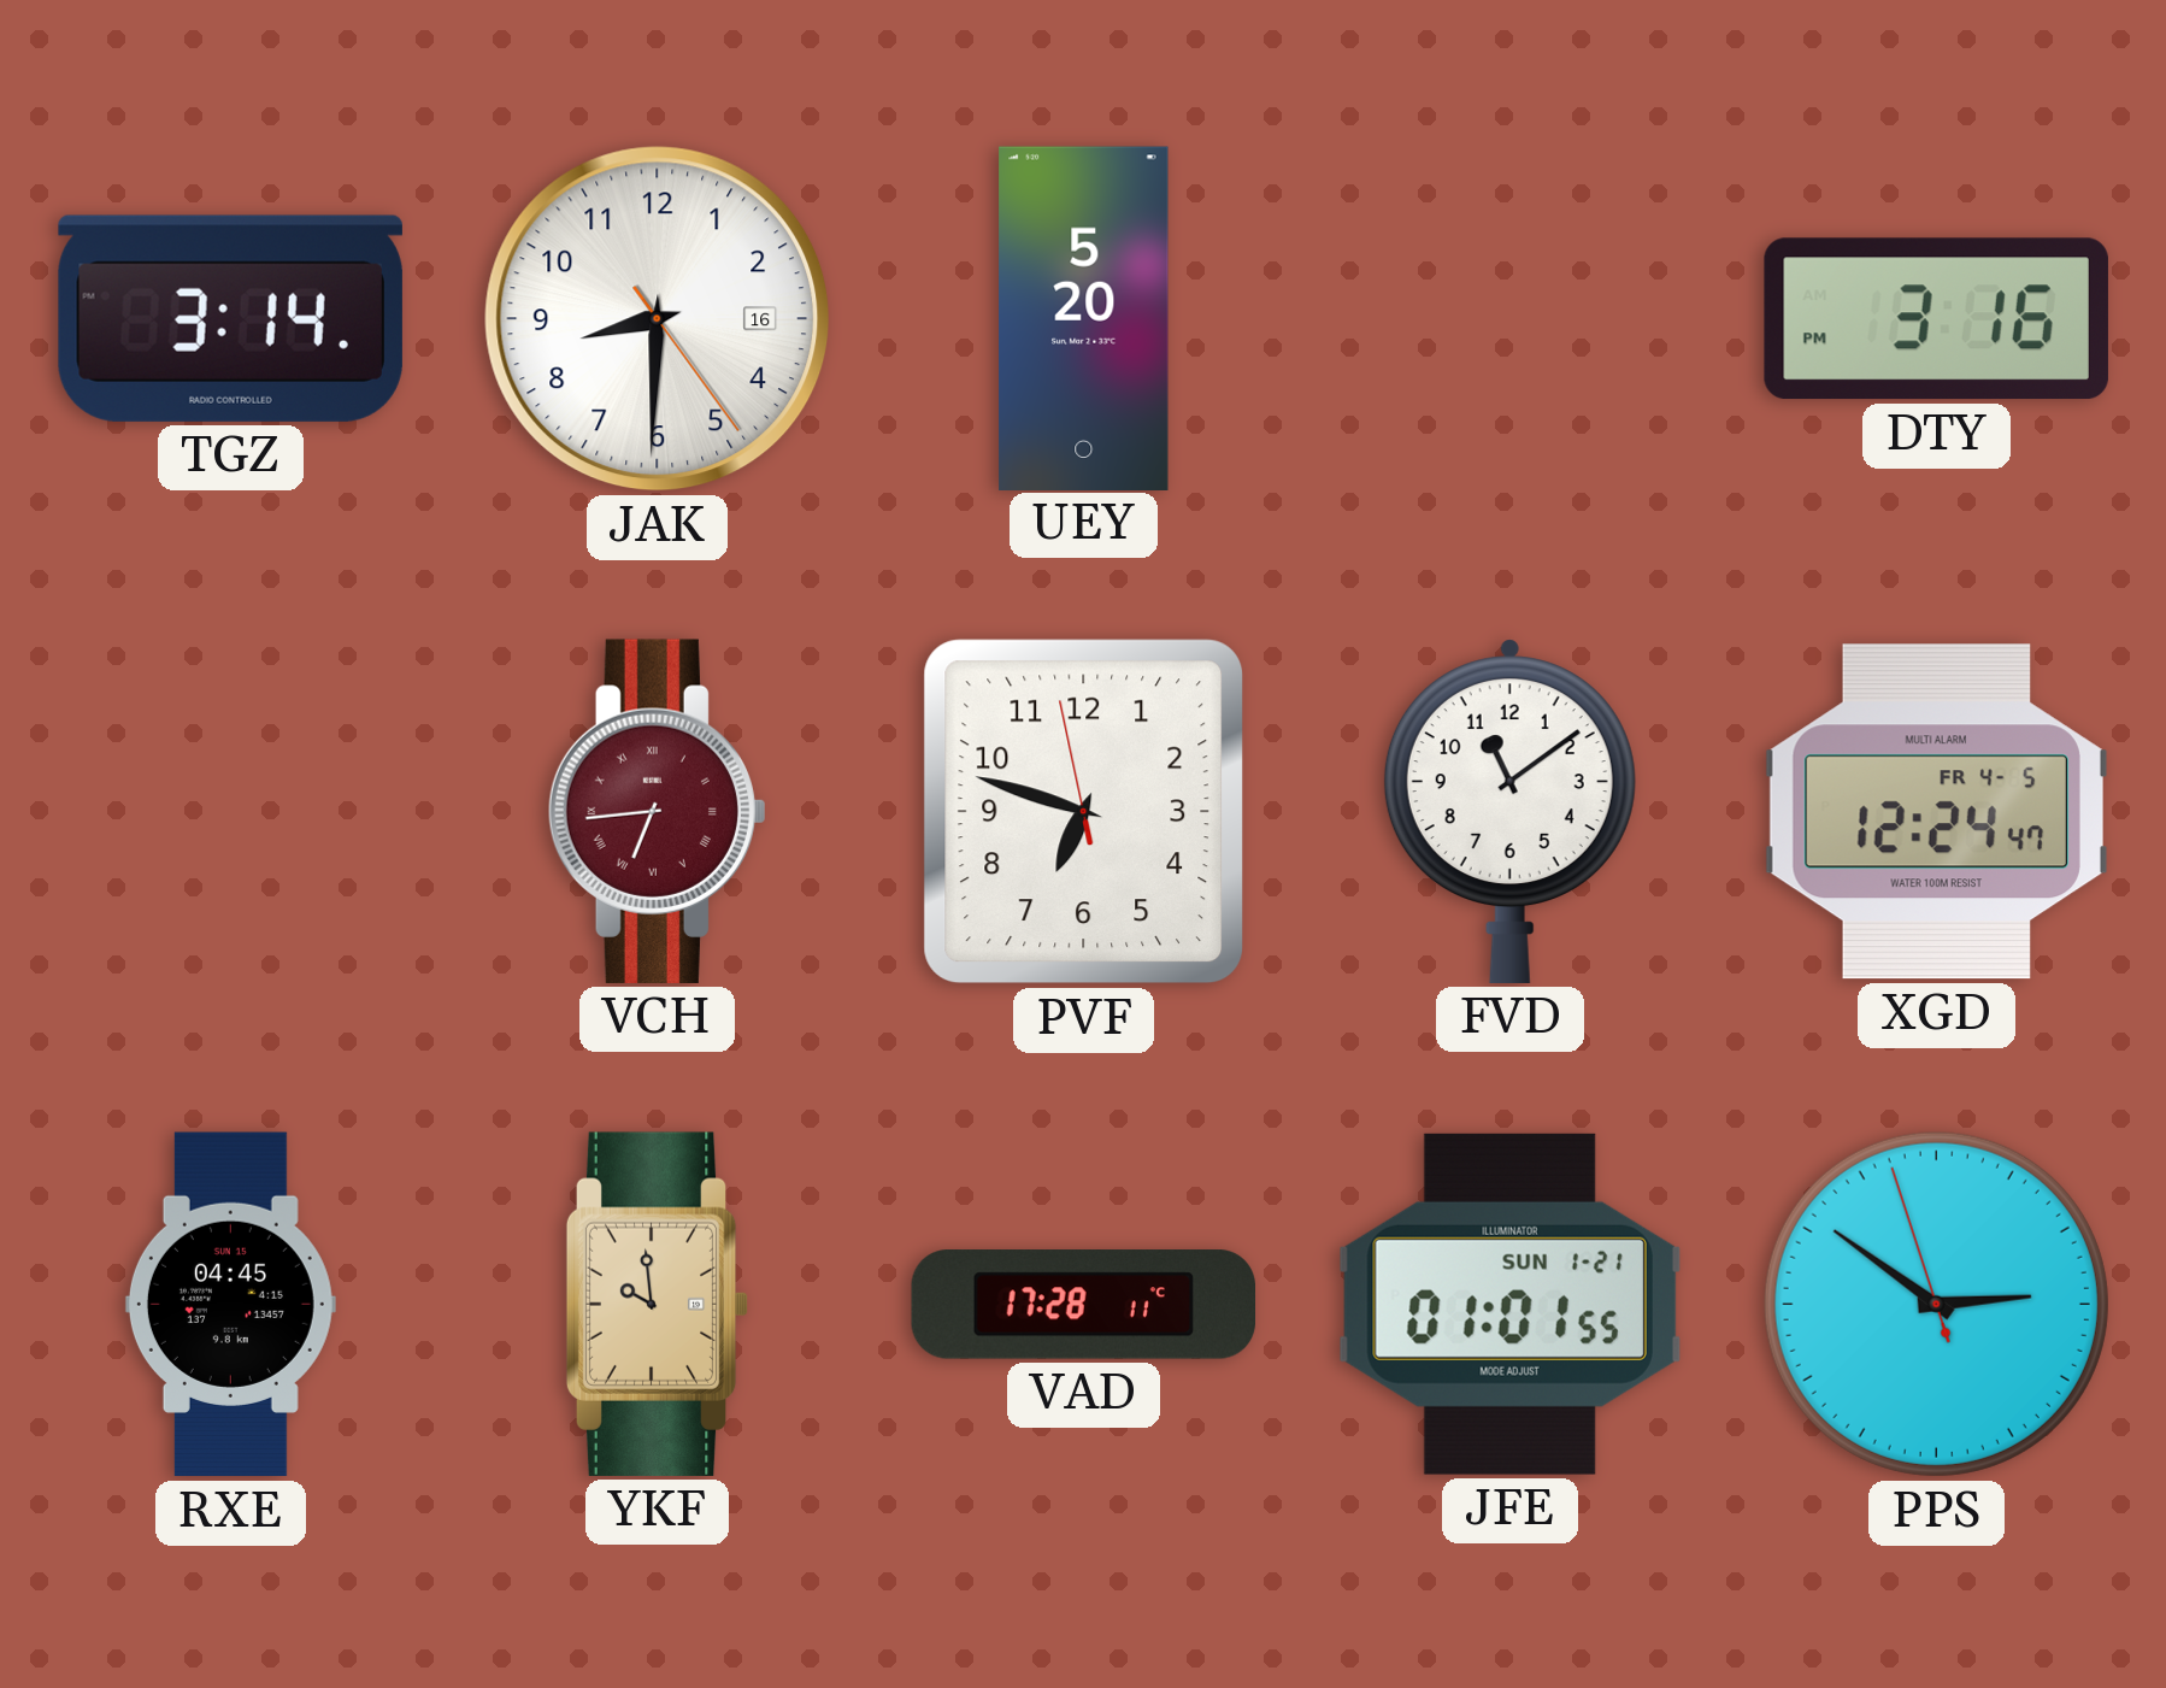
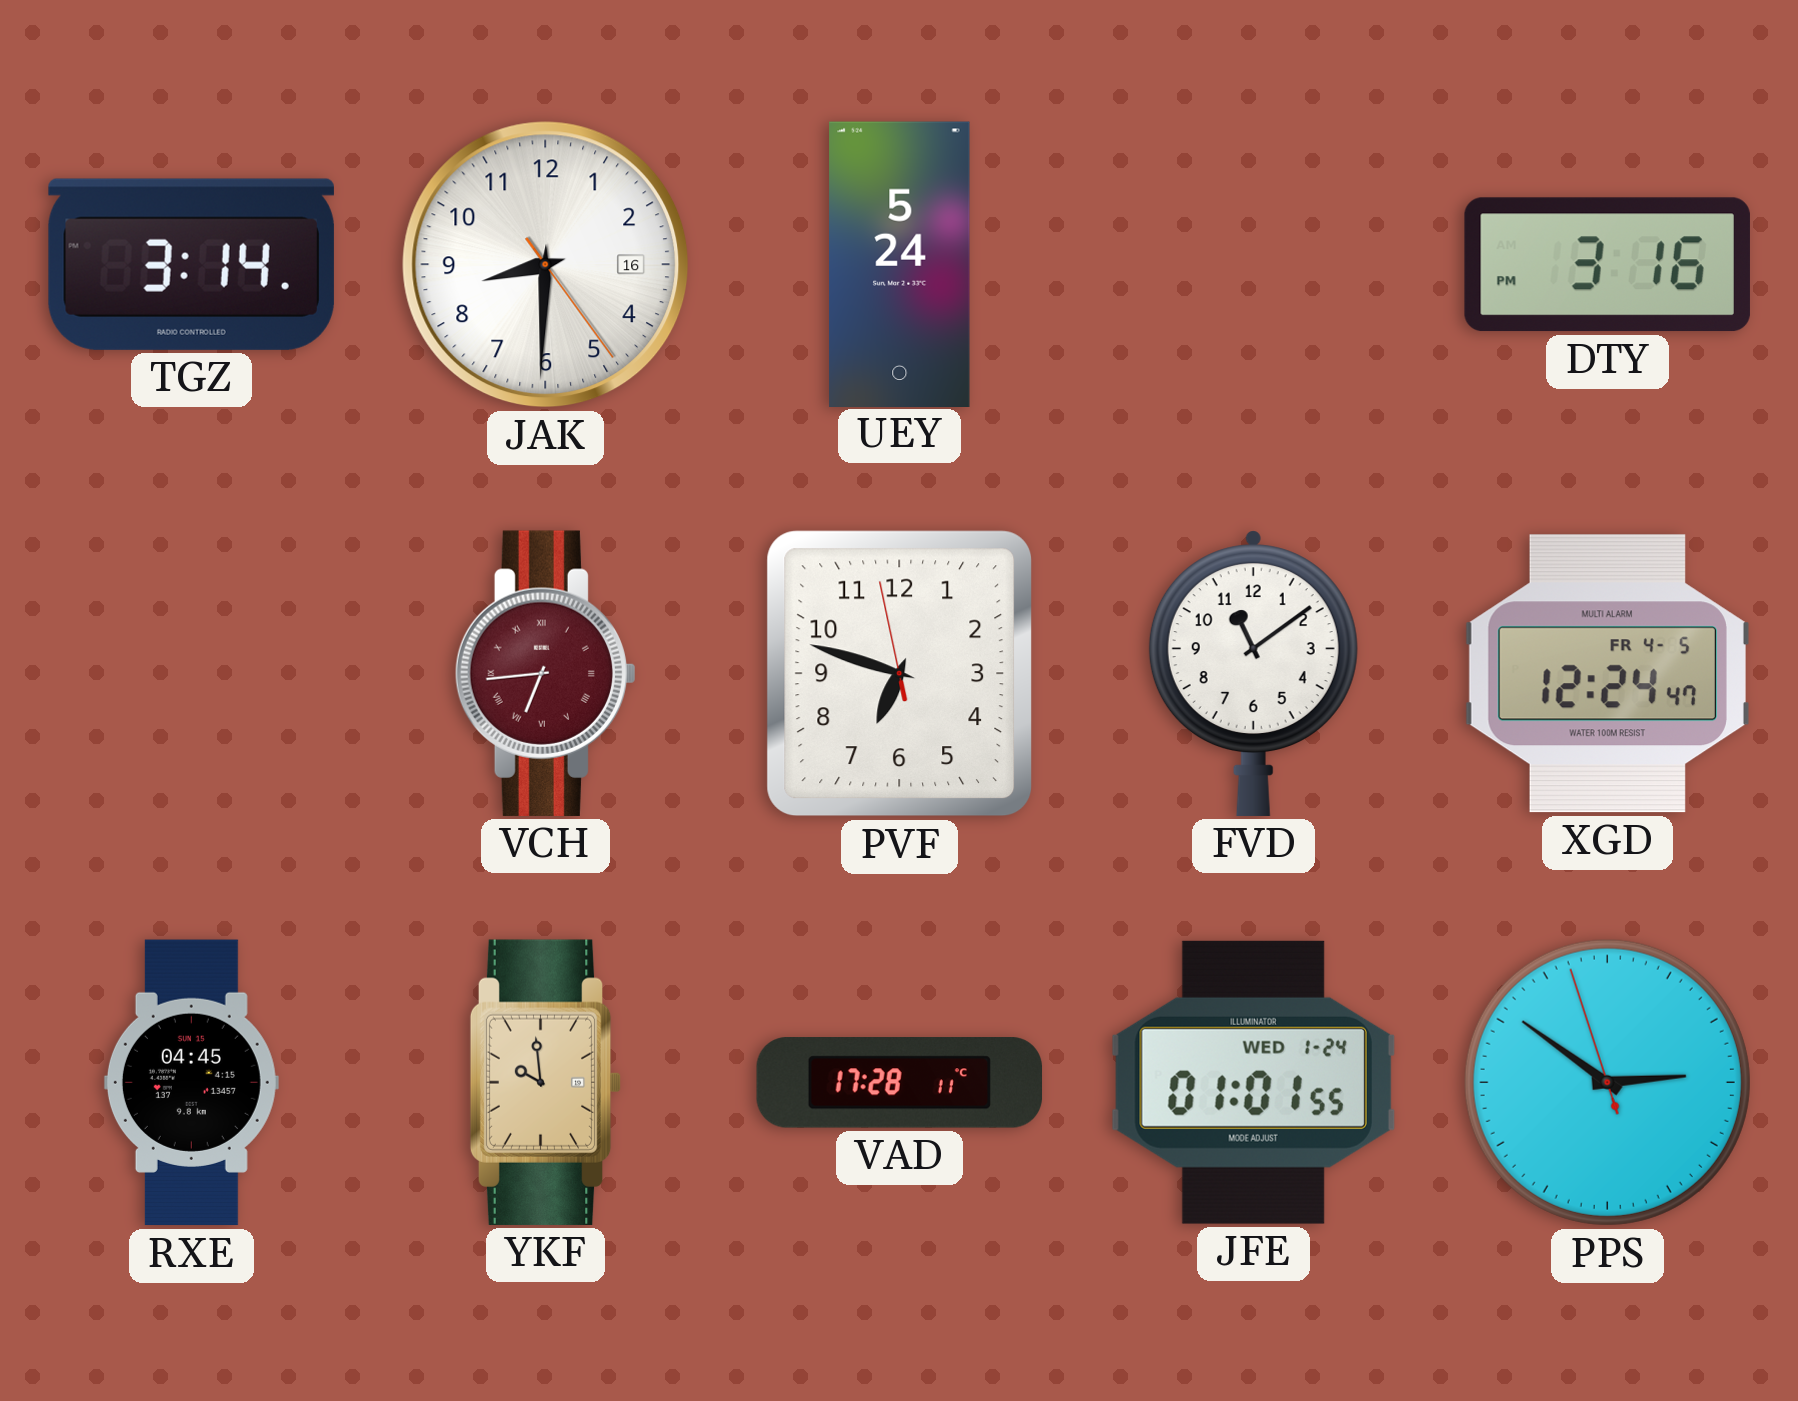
UEY: 5:20 -> 5:24 (900, 264)
JFE date: SUN 1-21 -> WED 1-24 (1253, 1082)
